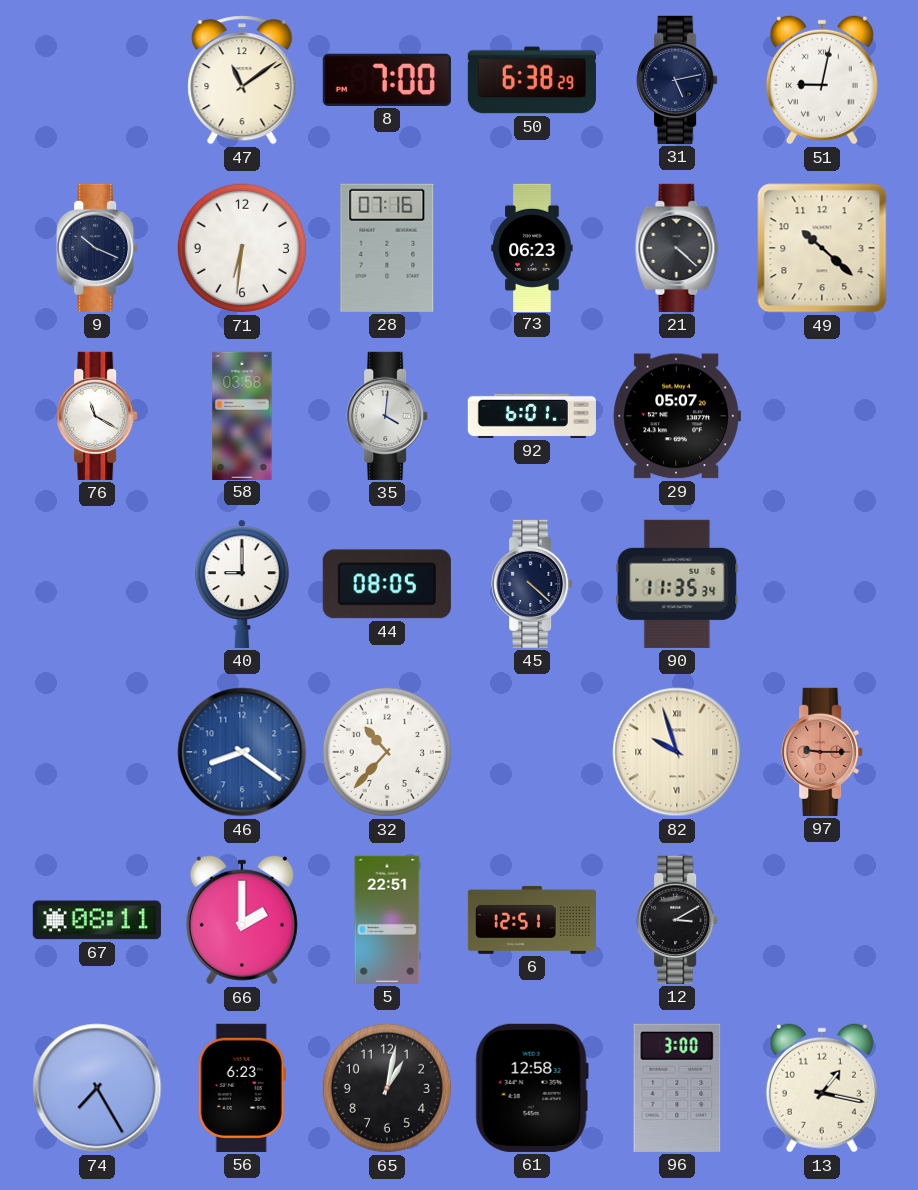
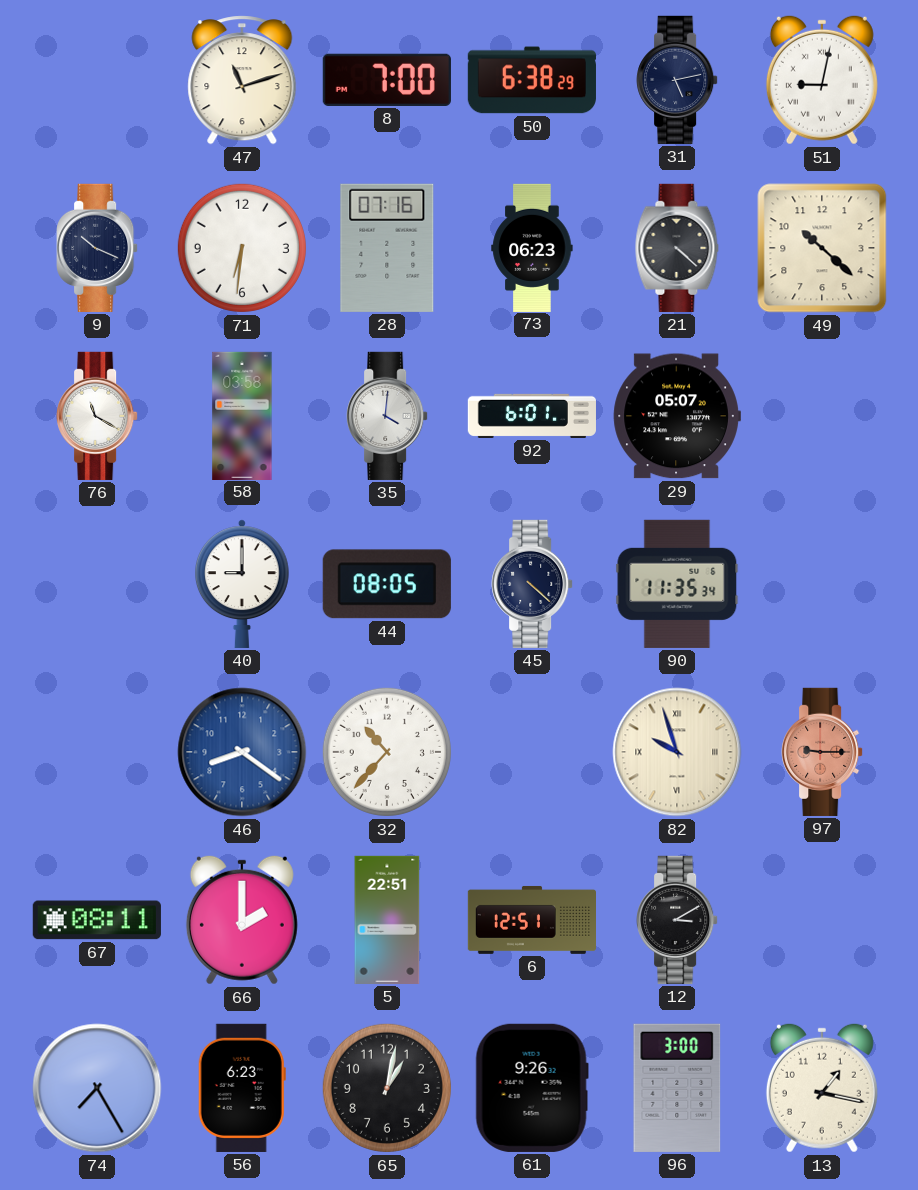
47: 11:09 -> 11:12 (242, 80)
61: 12:58 -> 9:26 (532, 1088)
